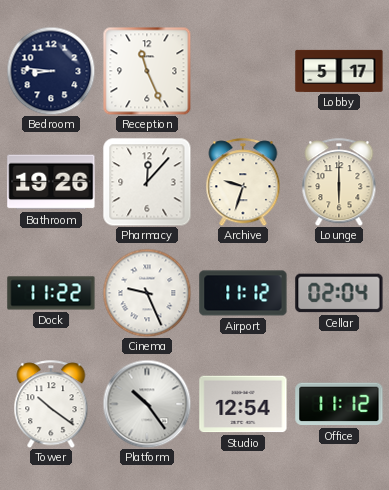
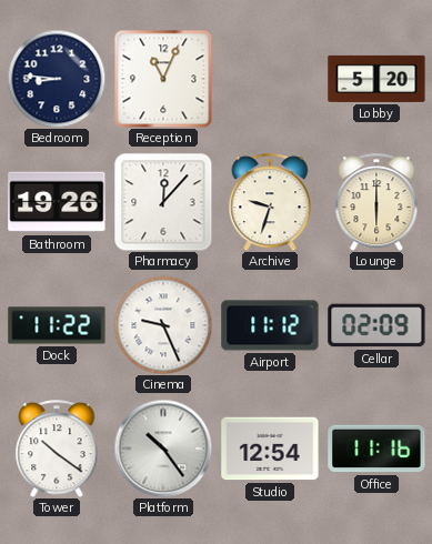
Reception: 11:26 -> 11:04 (163, 79)
Lobby: 5:17 -> 5:20 (376, 79)
Cellar: 02:04 -> 02:09 (376, 325)
Office: 11:12 -> 11:16 (376, 449)
